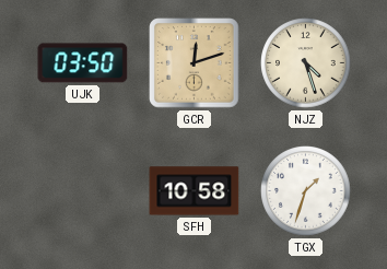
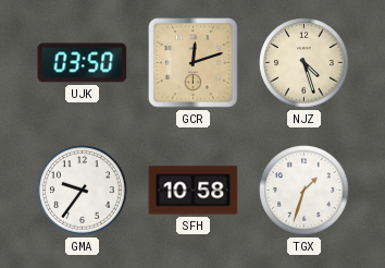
GMA: none -> 9:36 (83, 191)
